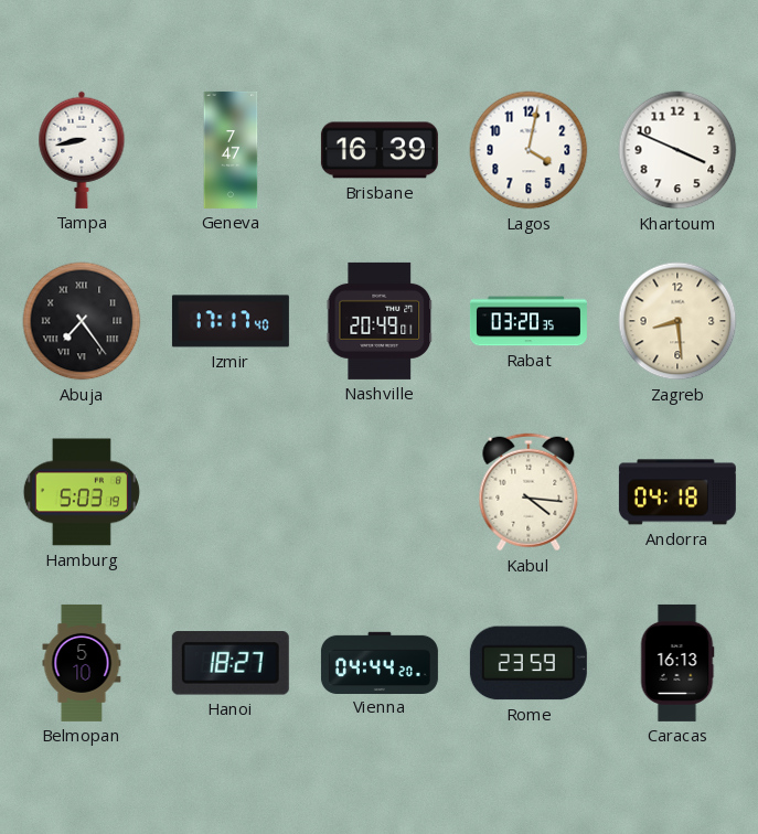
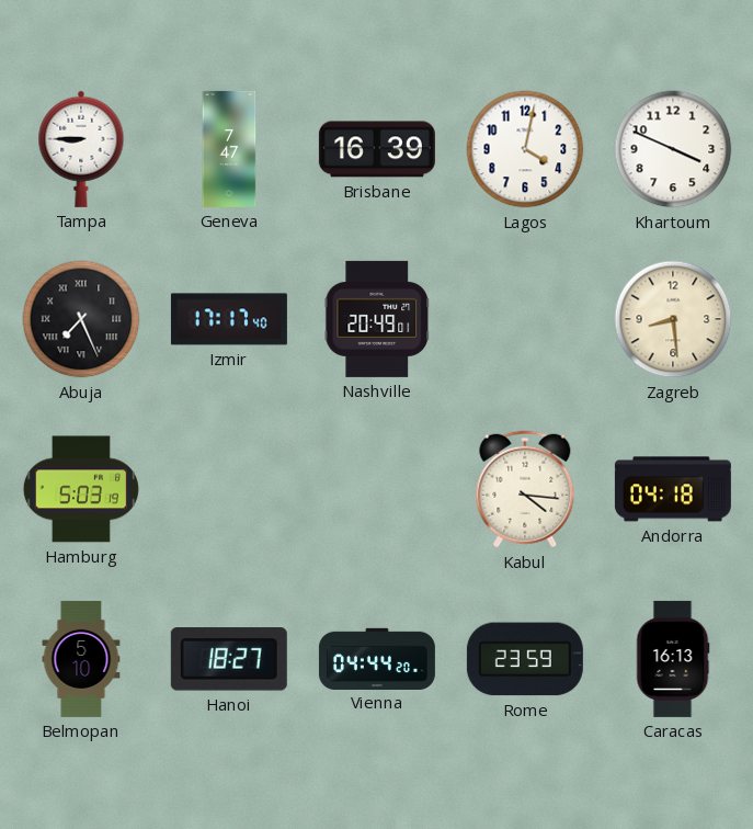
Tampa: 8:43 -> 8:45 (81, 149)
Abuja: 7:24 -> 7:26 (81, 319)
Rabat: 03:20 -> none (529, 321)
